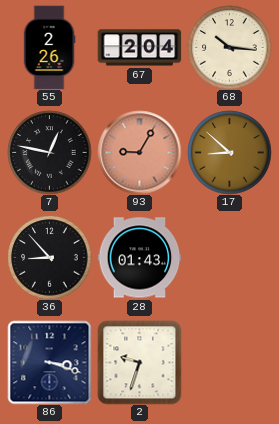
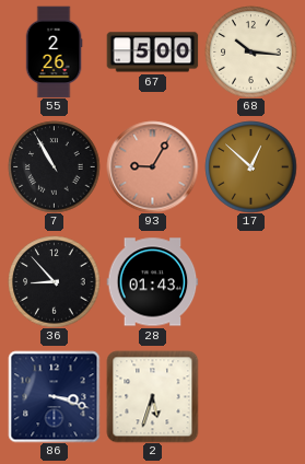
67: 2:04 -> 5:00 (152, 53)
7: 12:47 -> 10:55 (54, 166)
17: 8:52 -> 12:52 (250, 166)
2: 9:33 -> 5:33 (152, 396)
